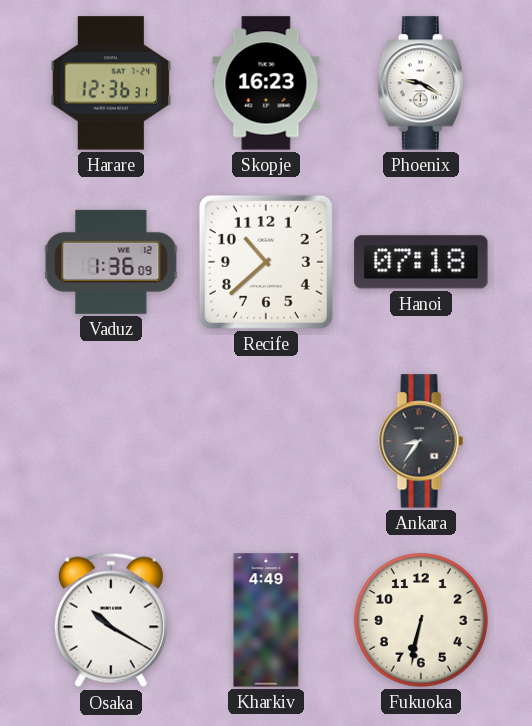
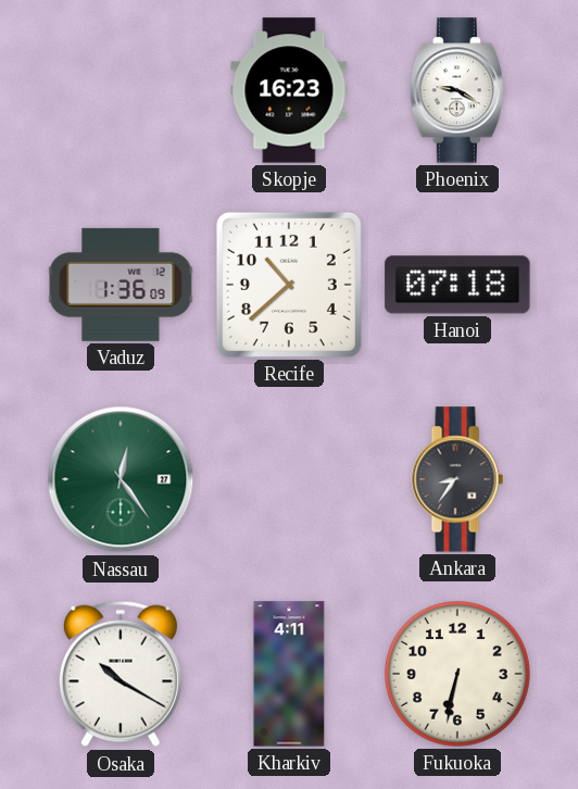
Harare: 12:36 -> none (111, 83)
Nassau: none -> 12:24 (121, 479)
Kharkiv: 4:49 -> 4:11 (289, 674)
